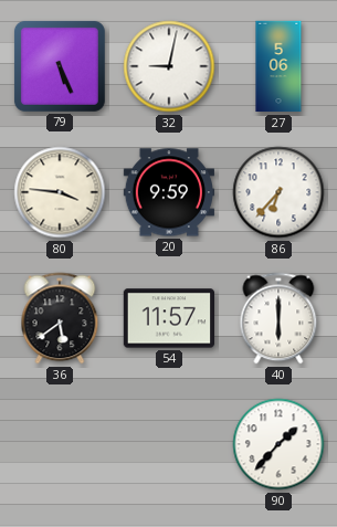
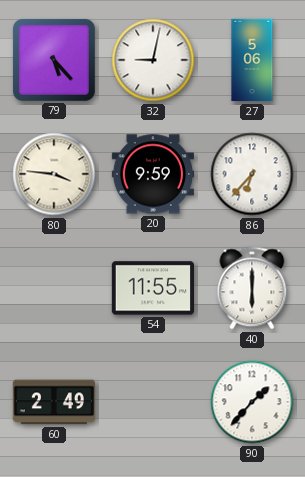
79: 5:26 -> 5:23 (54, 60)
36: 5:39 -> none (60, 318)
54: 11:57 -> 11:55 (152, 288)
60: none -> 2:49 (53, 402)
